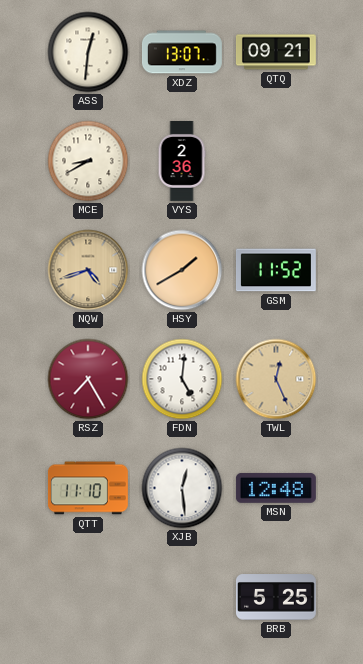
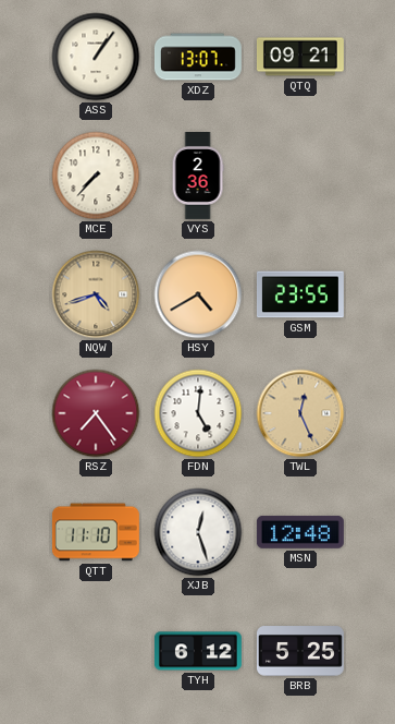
ASS: 12:31 -> 1:06 (96, 57)
MCE: 8:40 -> 7:37 (96, 176)
HSY: 1:40 -> 4:40 (198, 294)
GSM: 11:52 -> 23:55 (300, 294)
RSZ: 7:25 -> 7:24 (96, 413)
XJB: 12:29 -> 12:27 (198, 532)
TYH: none -> 6:12 (198, 651)
